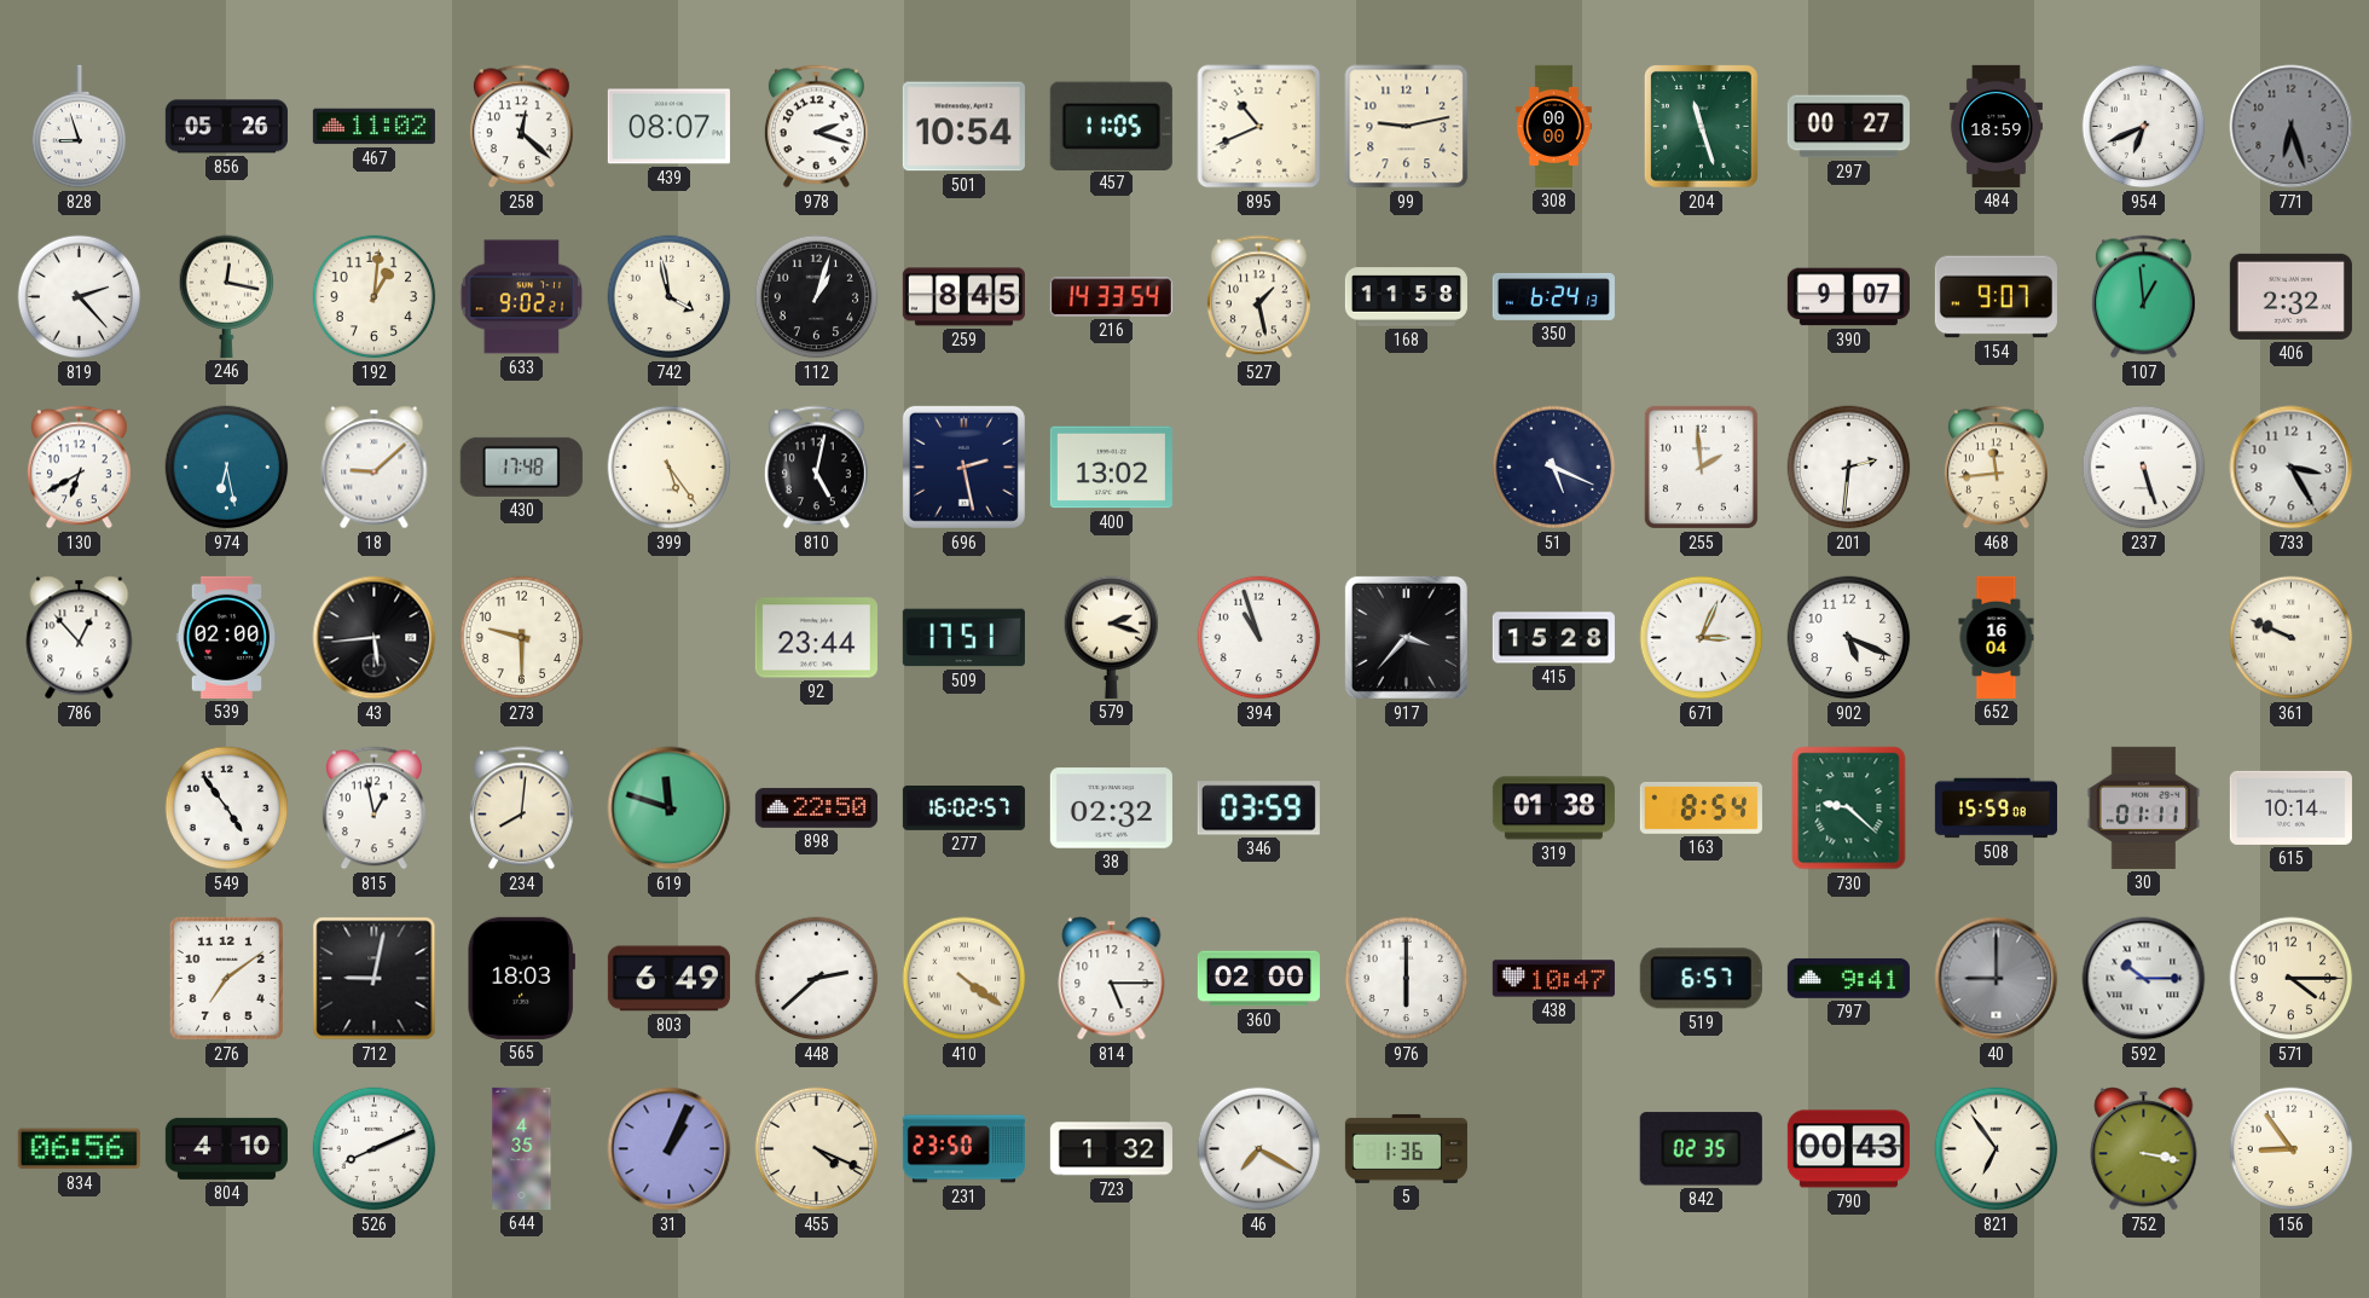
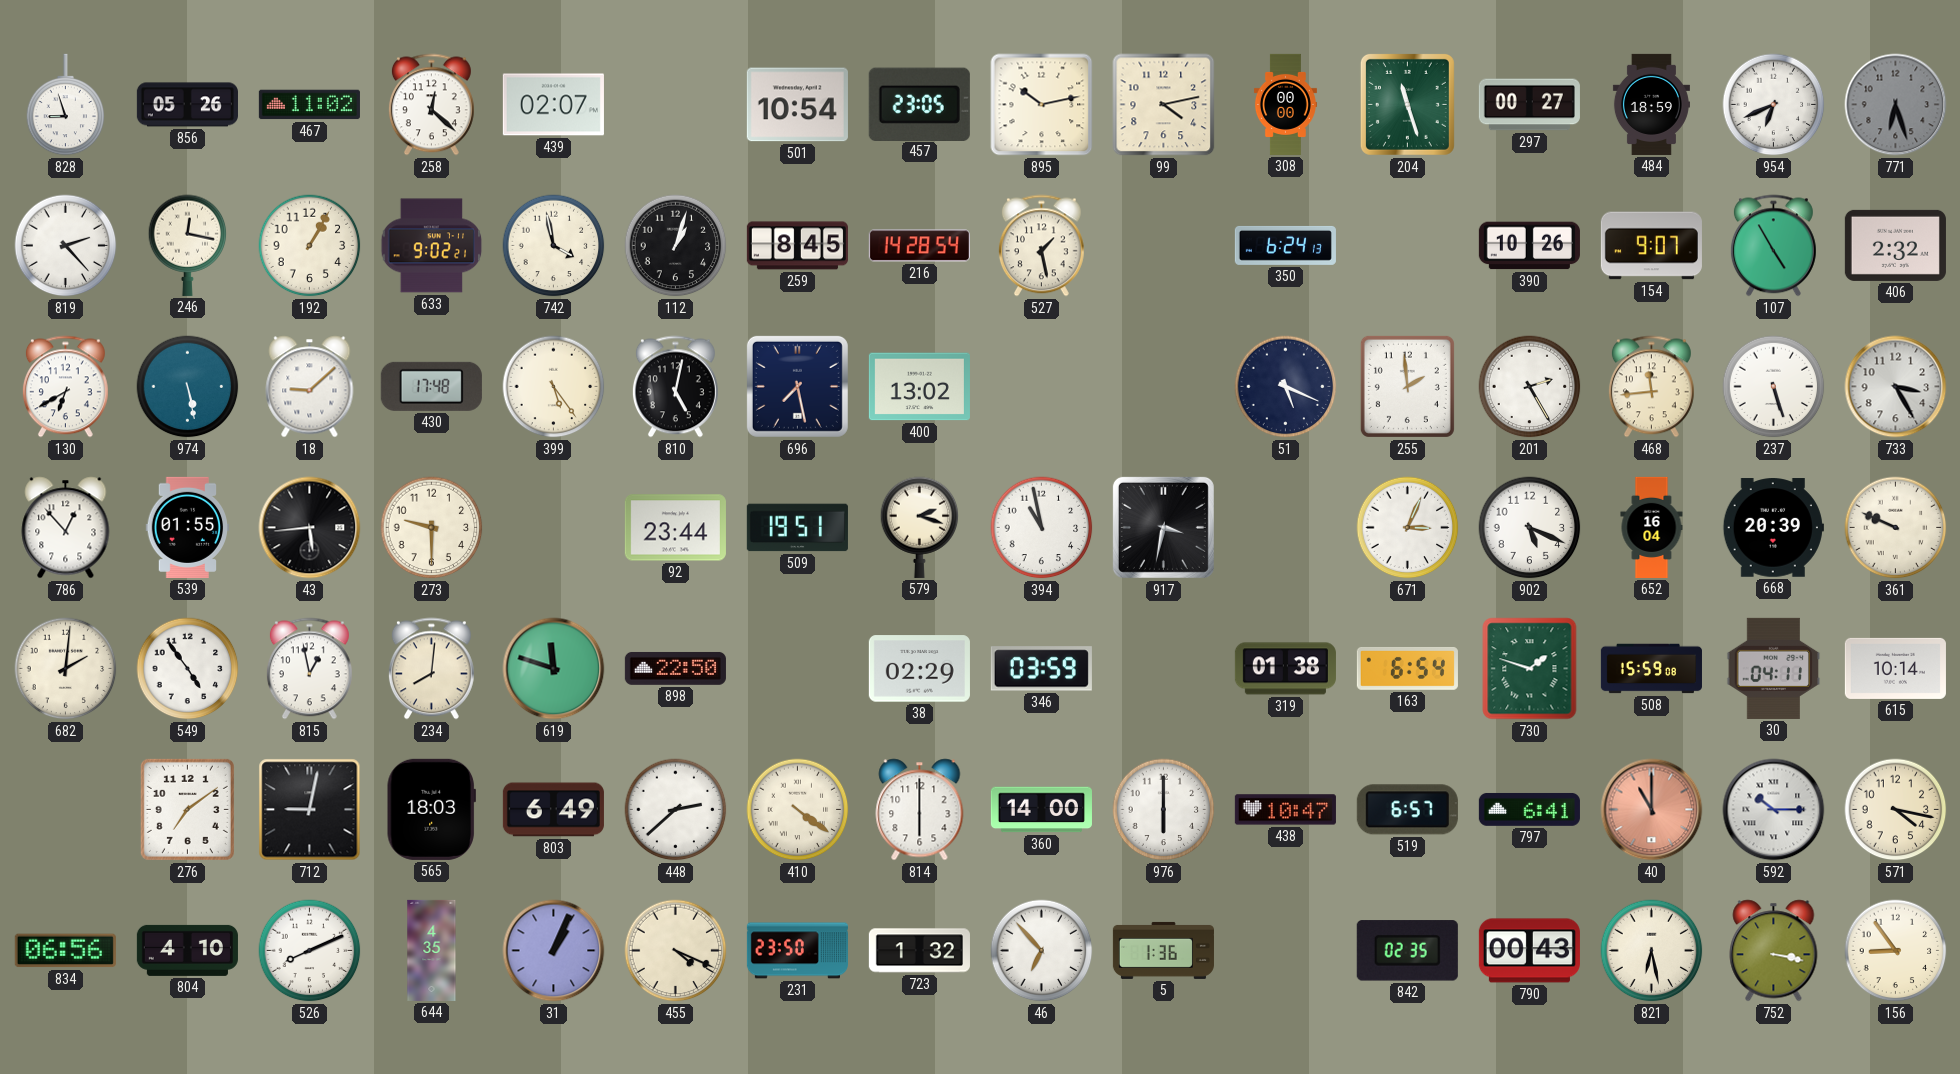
439: 08:07 -> 02:07 (553, 105)
978: 2:18 -> none (816, 127)
457: 11:05 -> 23:05 (919, 104)
895: 10:41 -> 10:13 (1042, 105)
99: 9:13 -> 4:13 (1164, 105)
192: 1:01 -> 1:05 (310, 246)
216: 14:33 -> 14:28 (919, 246)
168: 11:58 -> none (1406, 297)
390: 9:07 -> 10:26 (1529, 246)
107: 12:59 -> 4:55 (1773, 246)
974: 6:28 -> 5:28 (188, 387)
696: 2:28 -> 7:28 (797, 386)
201: 2:31 -> 2:25 (1530, 387)
539: 02:00 -> 01:55 (188, 527)
509: 17:51 -> 19:51 (797, 528)
394: 10:57 -> 10:58 (1042, 528)
917: 3:37 -> 3:32 (1163, 527)
415: 15:28 -> none (1553, 638)
668: none -> 20:39 (1773, 528)
682: none -> 2:01 (66, 669)
277: 16:02 -> none (963, 809)
38: 02:32 -> 02:29 (919, 669)
163: 8:54 -> 6:54 (1407, 668)
730: 9:22 -> 1:48 (1530, 669)
30: 01:11 -> 04:11 (1774, 668)
814: 5:15 -> 6:00 (920, 810)
360: 02:00 -> 14:00 (1041, 810)
797: 9:41 -> 6:41 (1529, 809)
40: 9:00 -> 11:00 (1652, 810)
40 dial: grey -> salmon (1652, 810)
571: 4:15 -> 4:17 (1896, 810)
46: 7:20 -> 6:53 (1042, 951)
821: 6:54 -> 6:28 (1652, 951)
